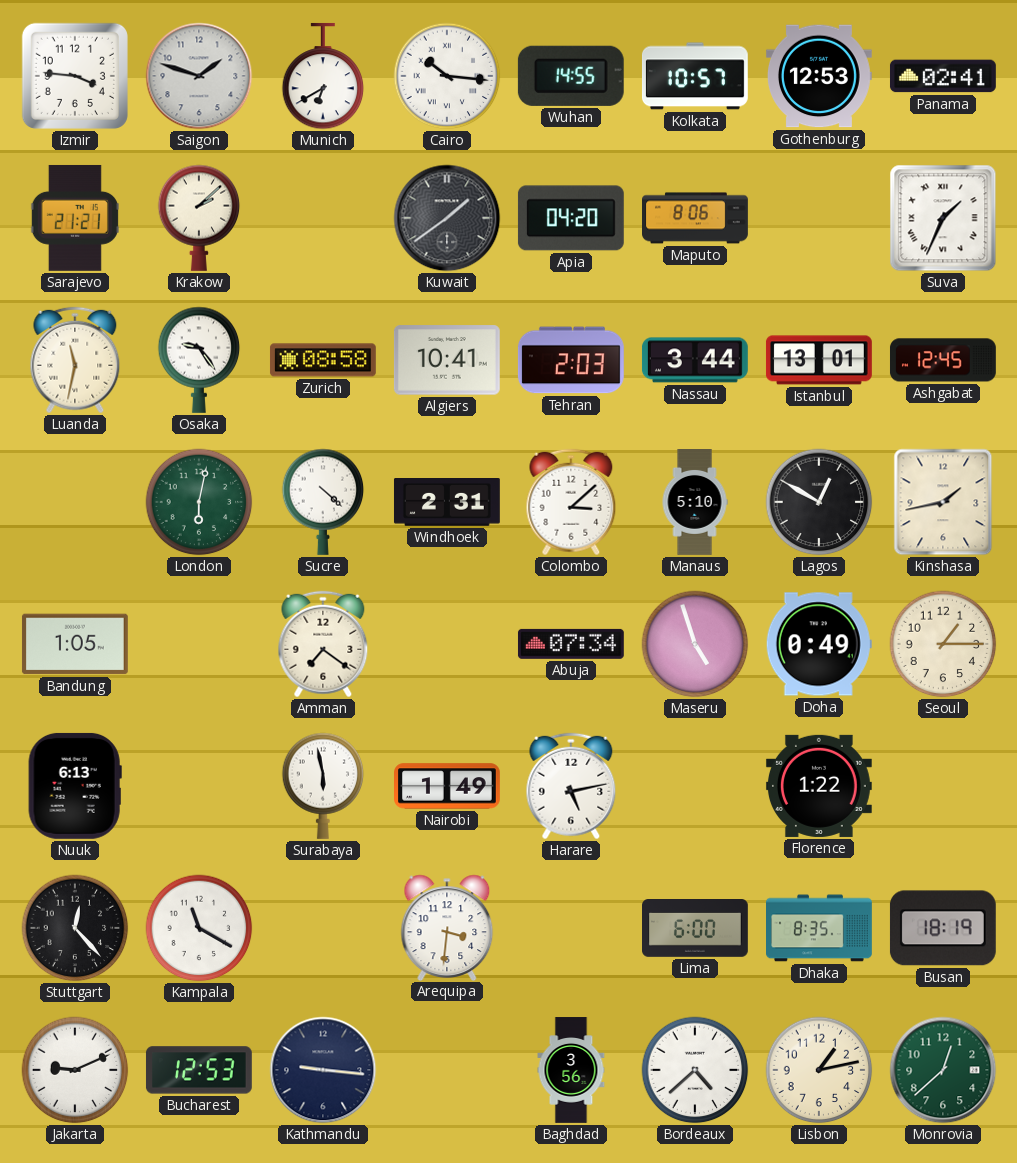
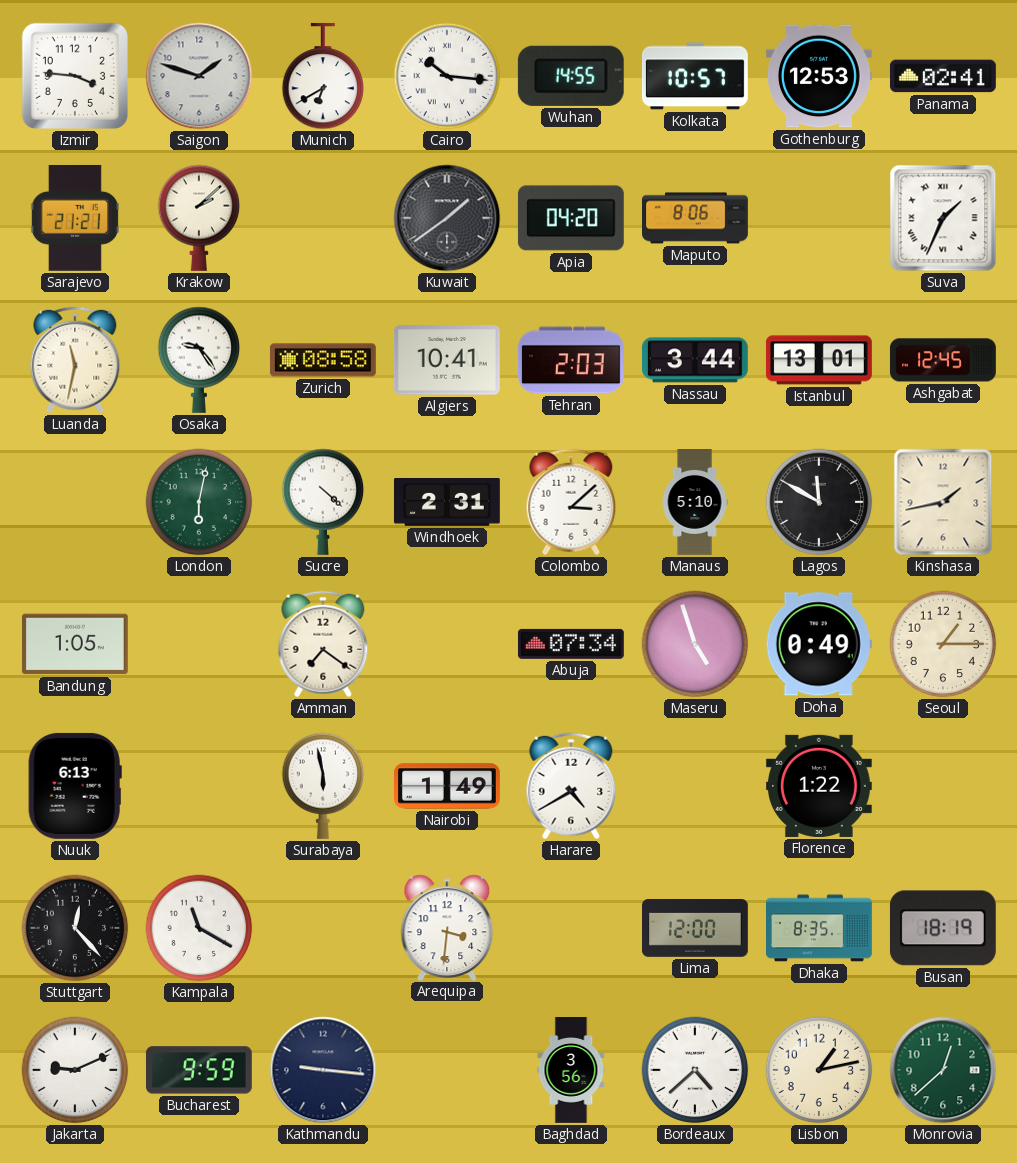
Lagos: 12:50 -> 11:50 (819, 502)
Harare: 5:13 -> 4:40 (571, 786)
Lima: 6:00 -> 12:00 (696, 929)
Bucharest: 12:53 -> 9:59 (199, 1070)
